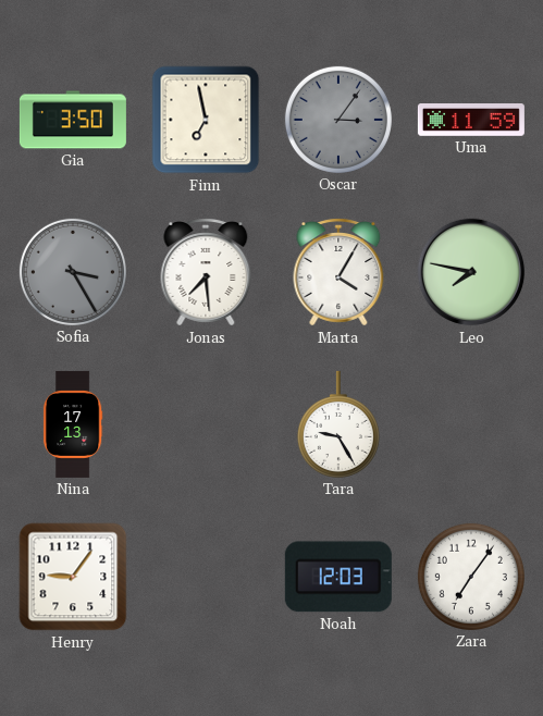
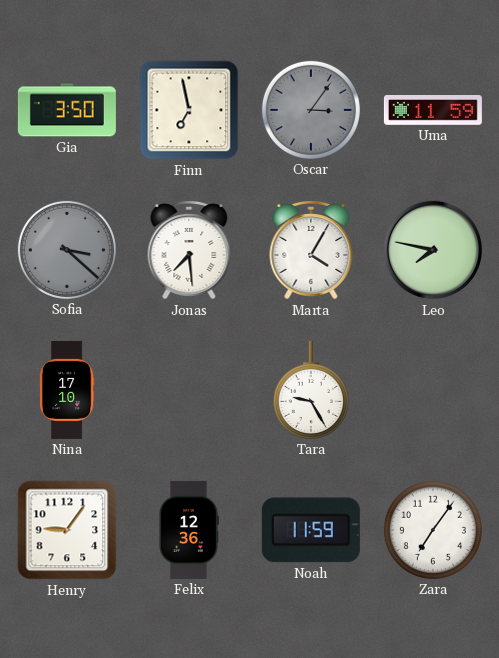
Sofia: 3:25 -> 3:22 (67, 250)
Nina: 17:13 -> 17:10 (67, 390)
Felix: none -> 12:36 (188, 530)
Noah: 12:03 -> 11:59 (311, 530)
